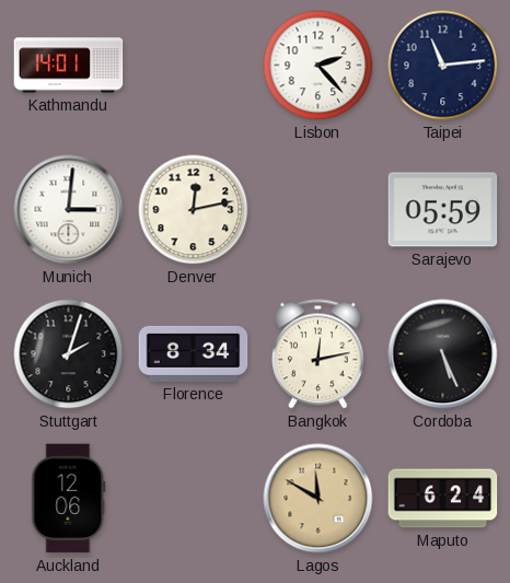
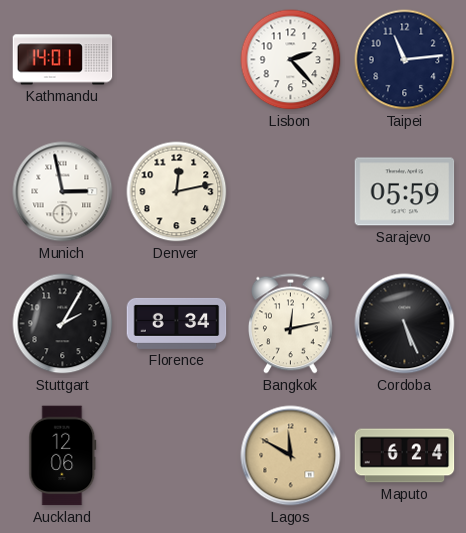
Munich: 3:01 -> 2:58 (63, 192)
Stuttgart: 2:03 -> 2:05 (63, 324)
